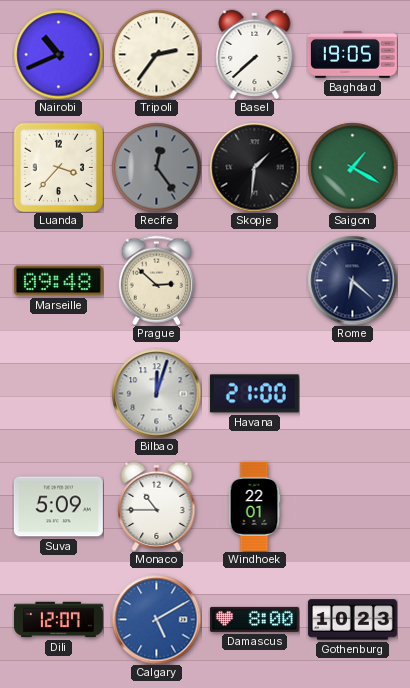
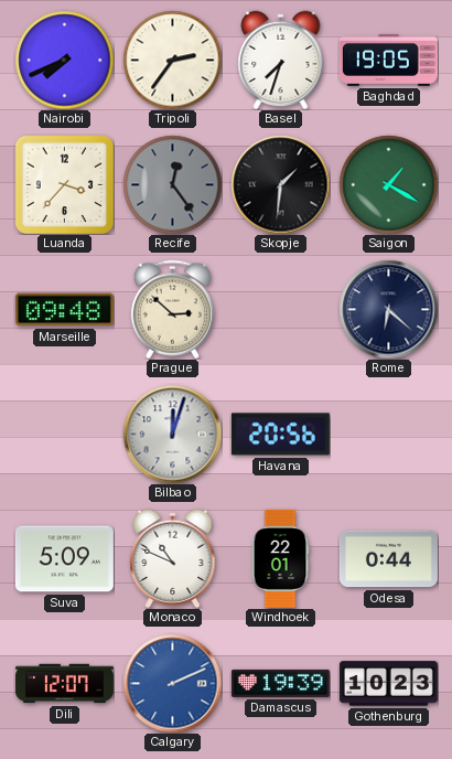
Nairobi: 10:41 -> 7:41 (64, 60)
Basel: 7:38 -> 7:33 (281, 60)
Havana: 21:00 -> 20:56 (280, 435)
Monaco: 10:45 -> 10:49 (173, 558)
Odesa: none -> 0:44 (388, 559)
Calgary: 5:10 -> 2:11 (172, 683)
Damascus: 8:00 -> 19:39 (280, 683)
